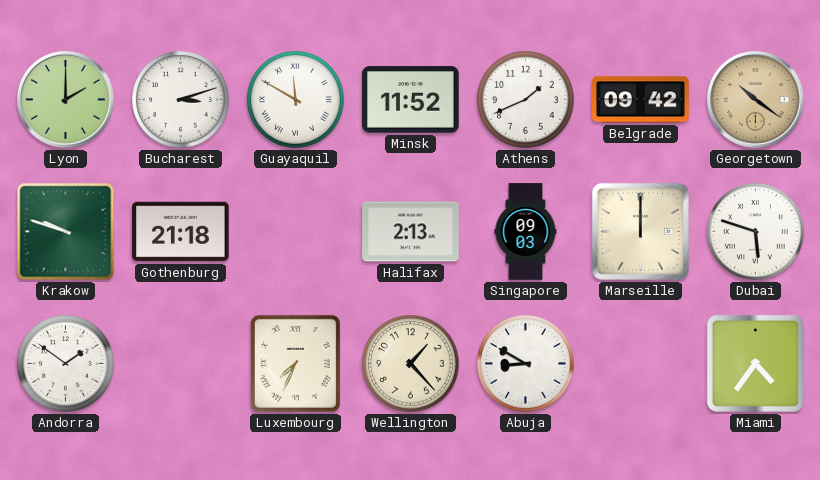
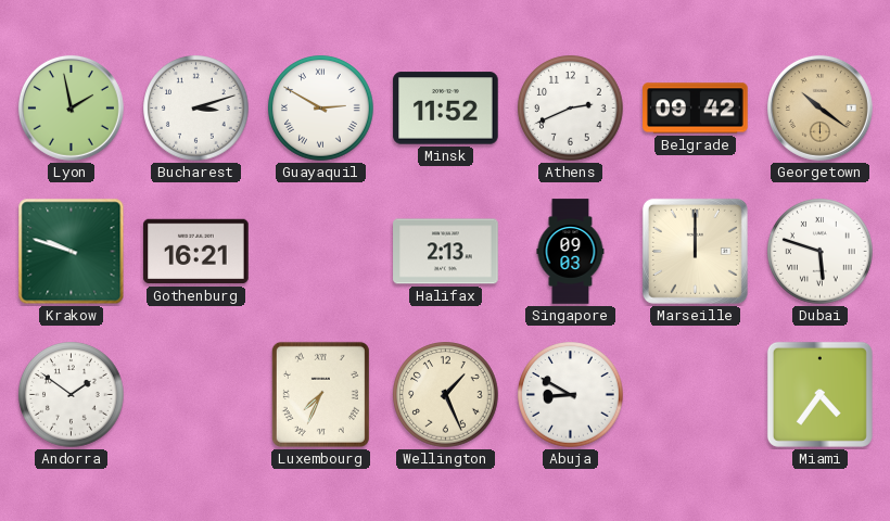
Lyon: 2:00 -> 1:58 (71, 107)
Guayaquil: 11:50 -> 2:50 (321, 109)
Athens: 1:41 -> 2:41 (571, 109)
Gothenburg: 21:18 -> 16:21 (196, 252)
Wellington: 1:23 -> 1:26 (446, 395)
